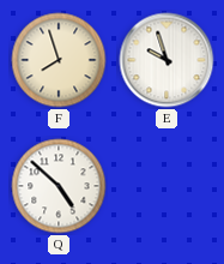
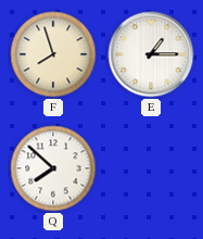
E: 9:57 -> 1:15 (151, 54)
Q: 4:52 -> 7:52 (53, 168)
